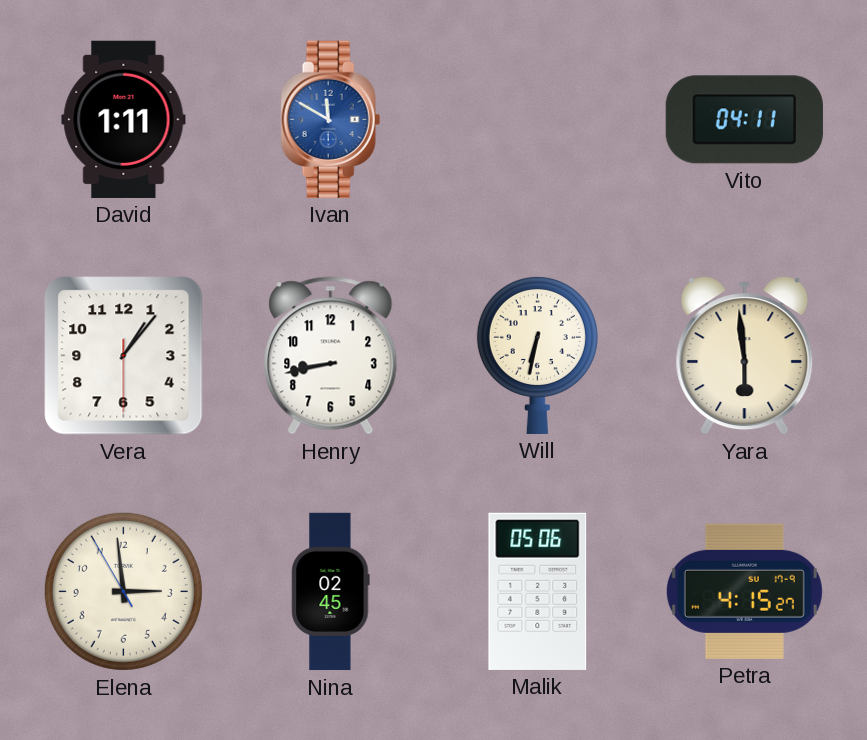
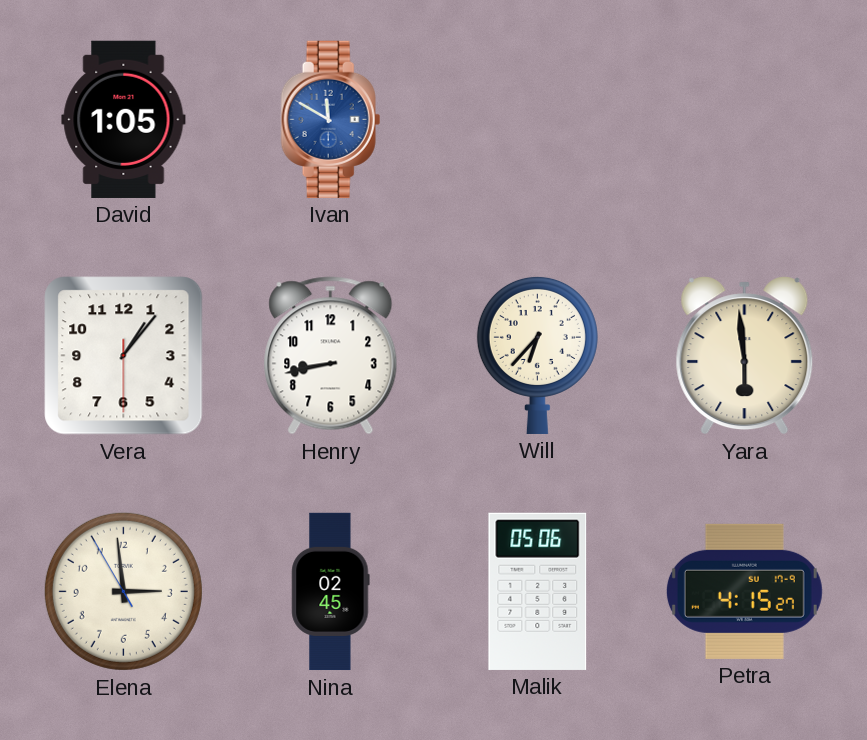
David: 1:11 -> 1:05 (124, 119)
Vito: 04:11 -> none (744, 120)
Will: 6:32 -> 6:37 (537, 355)
